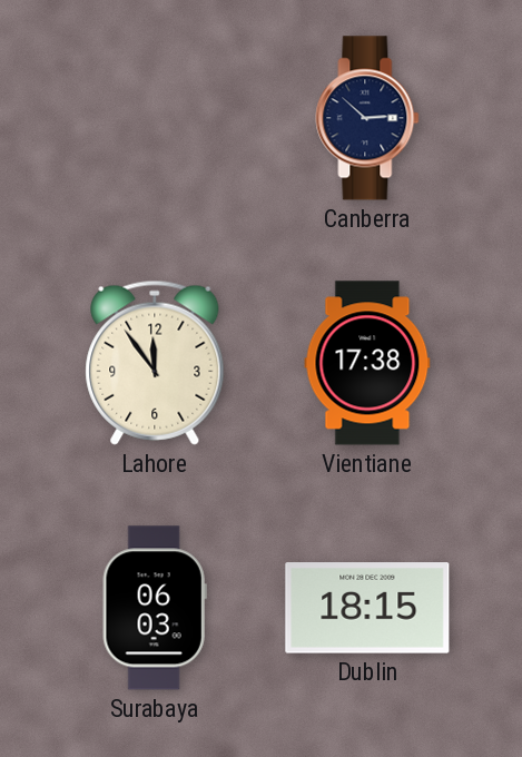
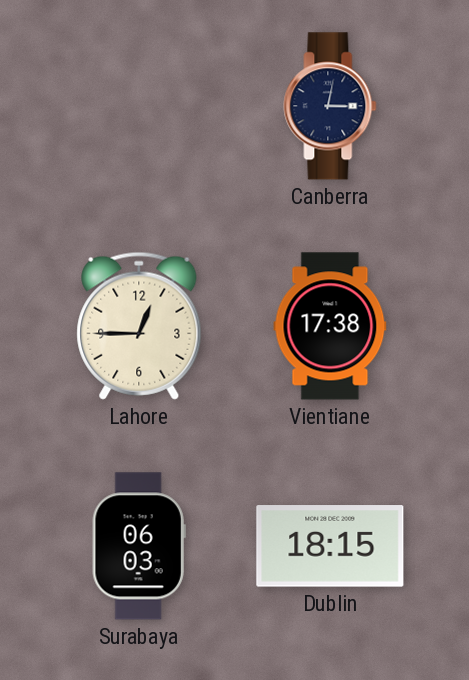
Canberra: 2:52 -> 3:02 (330, 106)
Lahore: 11:54 -> 12:45 (139, 326)
